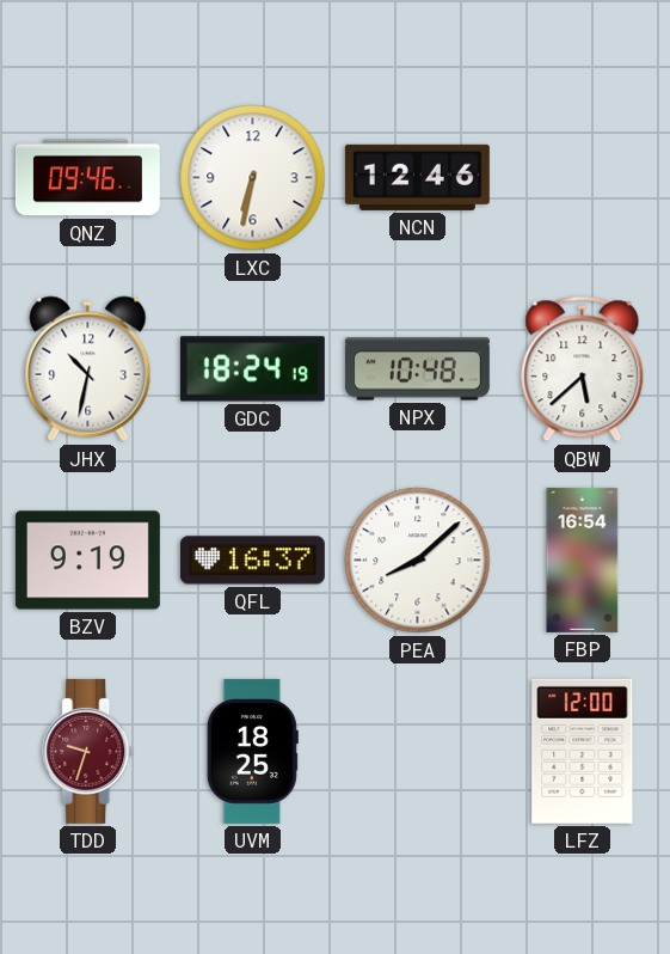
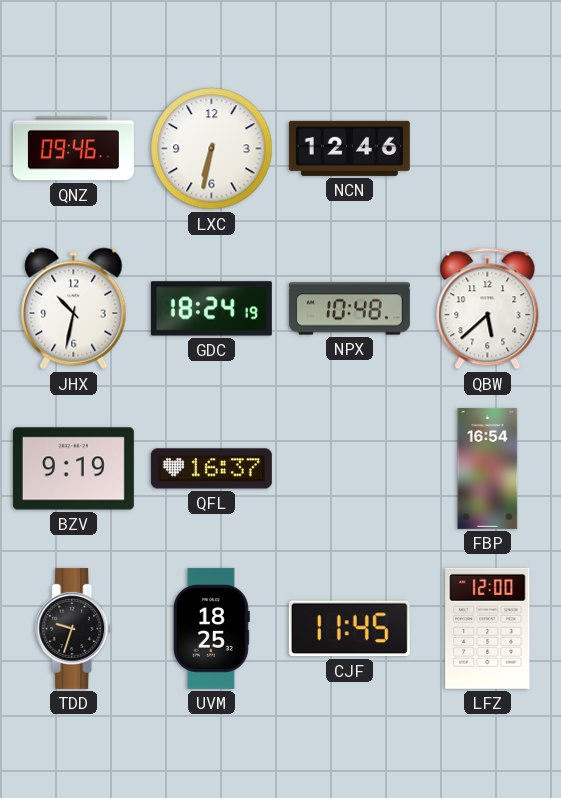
PEA: 8:08 -> none (418, 561)
TDD dial: burgundy -> black (74, 628)
CJF: none -> 11:45 (349, 629)
